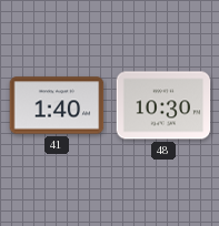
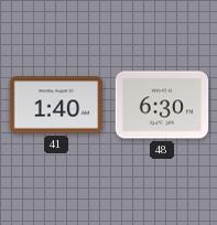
48: 10:30 -> 6:30 (162, 105)
